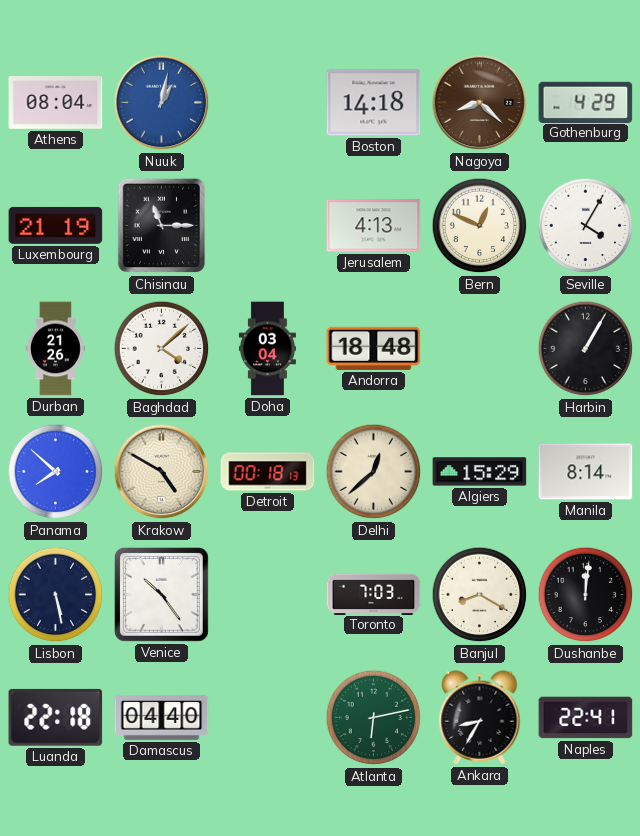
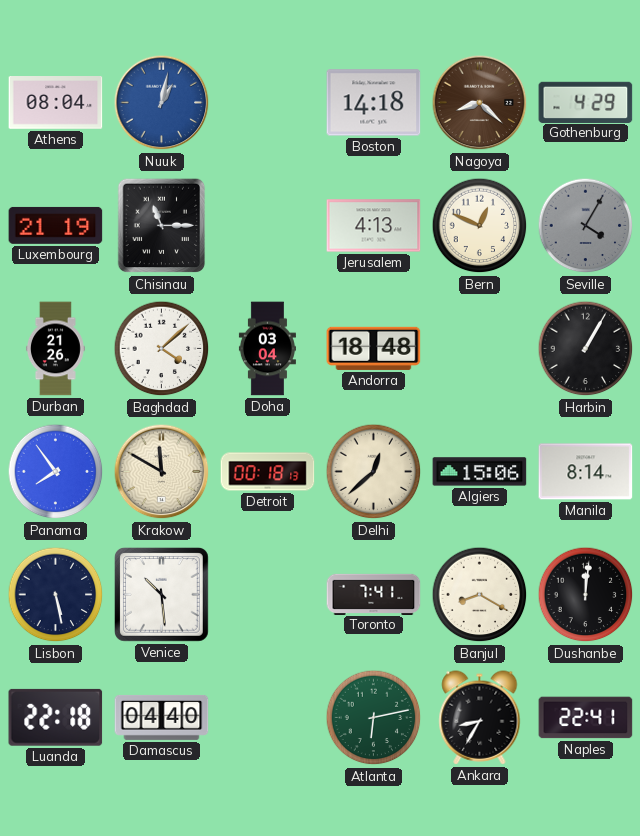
Seville dial: white -> grey (586, 226)
Panama: 7:52 -> 7:54 (56, 472)
Krakow: 4:50 -> 11:50 (162, 472)
Algiers: 15:29 -> 15:06 (480, 472)
Venice: 10:24 -> 10:29 (162, 595)
Toronto: 7:03 -> 7:41 (374, 594)
